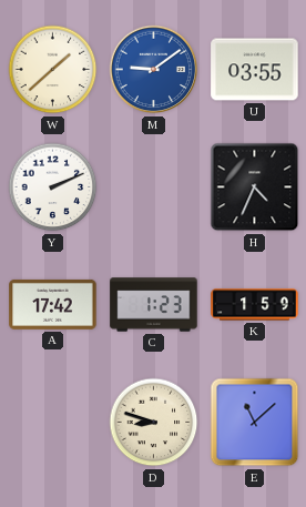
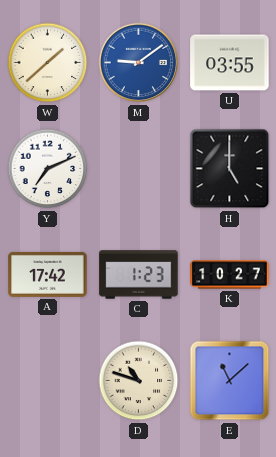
Y: 2:11 -> 7:11 (48, 169)
H: 4:34 -> 5:00 (230, 169)
K: 1:59 -> 10:27 (230, 275)
D: 8:48 -> 10:48 (139, 381)
